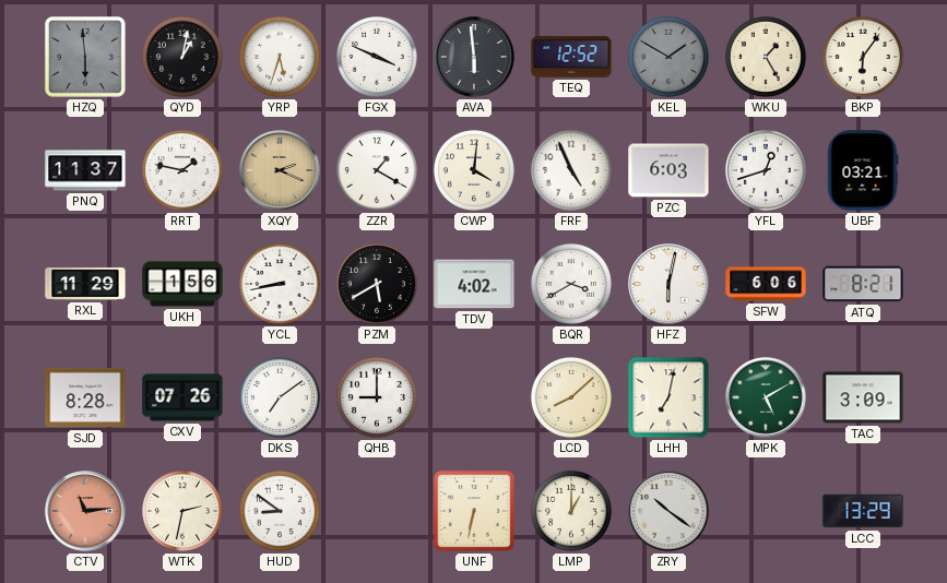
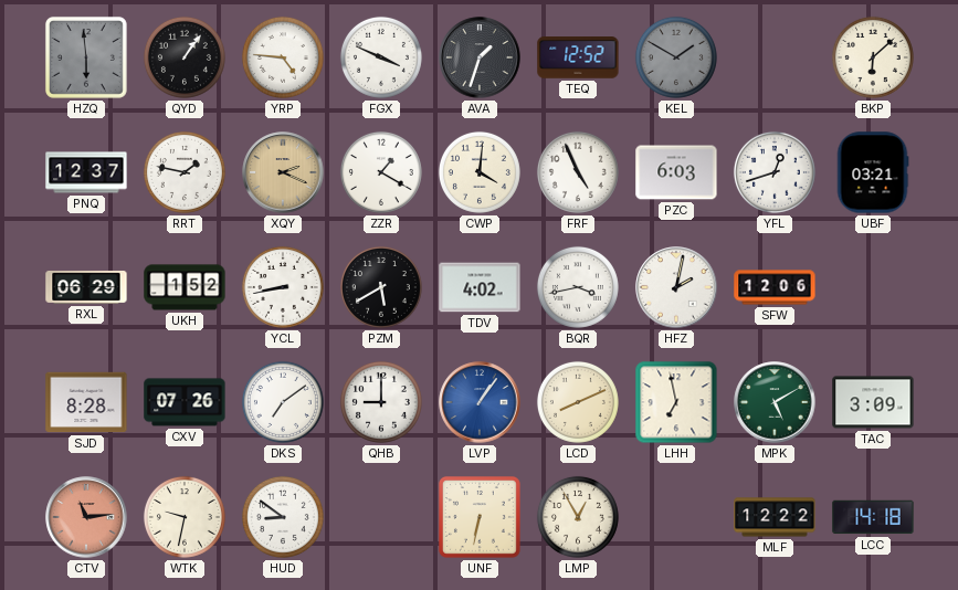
QYD: 1:02 -> 1:06 (185, 57)
YRP: 5:33 -> 4:46 (283, 57)
AVA: 5:59 -> 1:33 (480, 57)
WKU: 1:25 -> none (766, 57)
BKP: 6:06 -> 6:08 (873, 57)
PNQ: 11:37 -> 12:37 (86, 172)
RXL: 11:29 -> 06:29 (86, 287)
UKH: 1:56 -> 1:52 (185, 287)
BQR: 3:40 -> 3:43 (578, 287)
HFZ: 6:02 -> 2:02 (676, 287)
SFW: 6:06 -> 12:06 (775, 287)
ATQ: 8:21 -> none (863, 284)
LVP: none -> 1:06 (480, 402)
LCD: 8:08 -> 8:11 (578, 402)
LHH: 7:02 -> 6:58 (676, 402)
WTK: 2:32 -> 9:32 (185, 517)
LMP: 1:00 -> 12:55 (578, 517)
ZRY: 10:21 -> none (668, 511)
MLF: none -> 12:22 (775, 517)
LCC: 13:29 -> 14:18 (873, 517)
